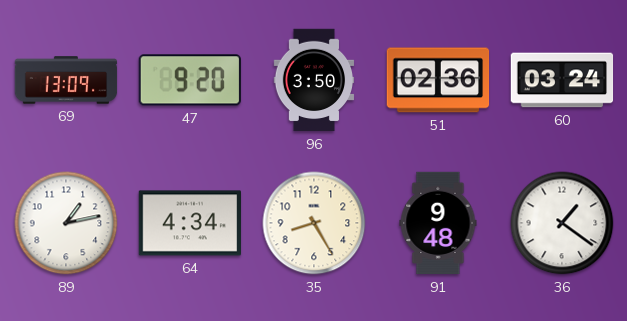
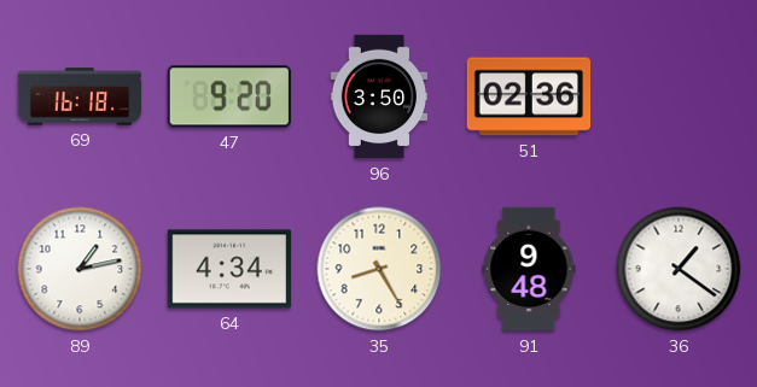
69: 13:09 -> 16:18 (80, 96)
60: 03:24 -> none (562, 80)
